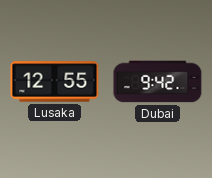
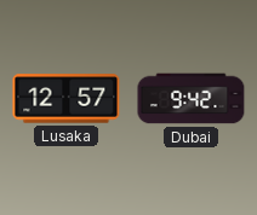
Lusaka: 12:55 -> 12:57 (67, 99)
